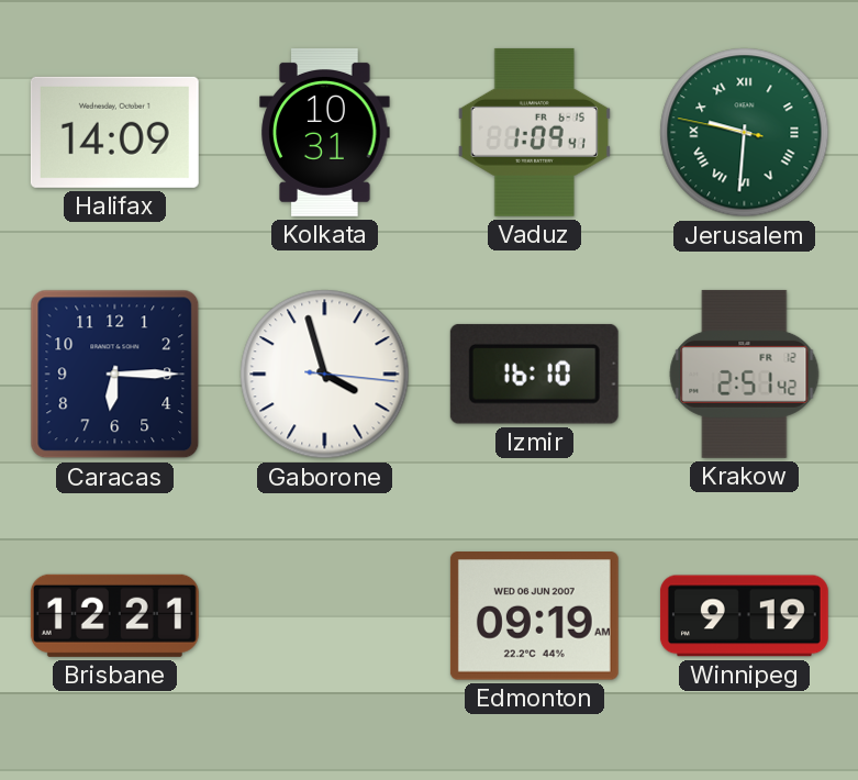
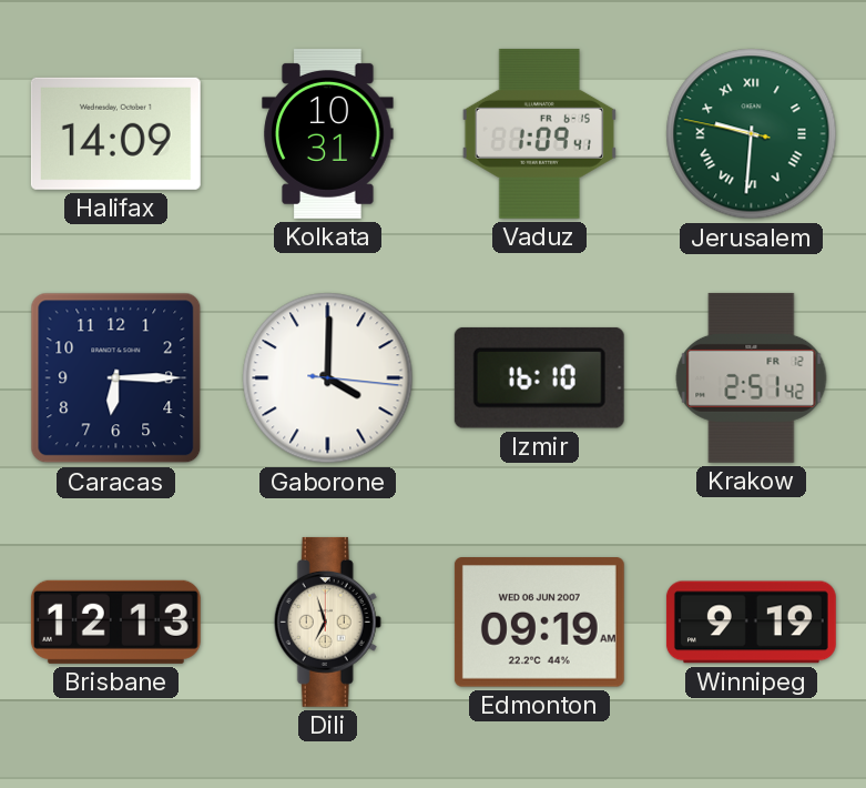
Gaborone: 3:57 -> 4:00 (328, 378)
Brisbane: 12:21 -> 12:13 (115, 622)
Dili: none -> 6:57 (327, 622)
